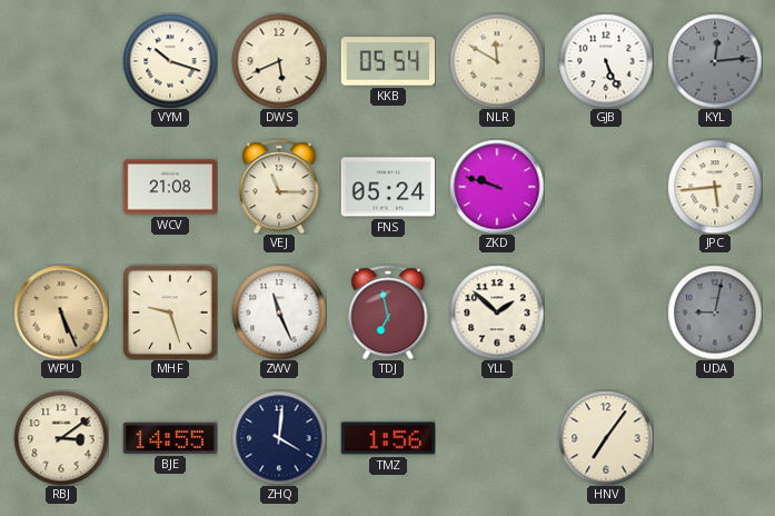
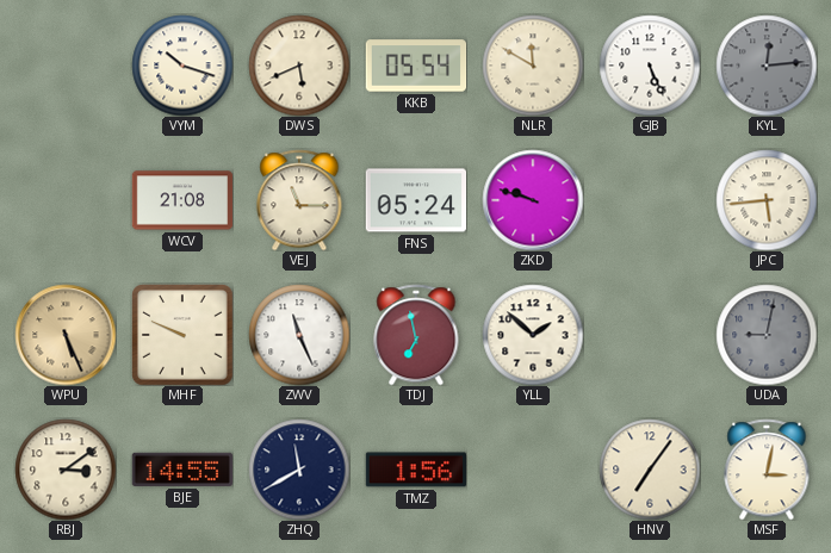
MHF: 9:27 -> 9:49 (182, 335)
ZHQ: 4:01 -> 11:40 (299, 470)
MSF: none -> 3:02 (767, 470)
